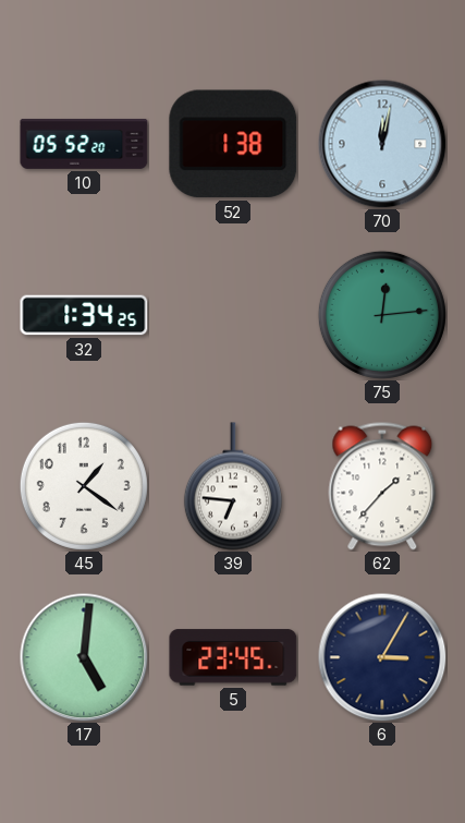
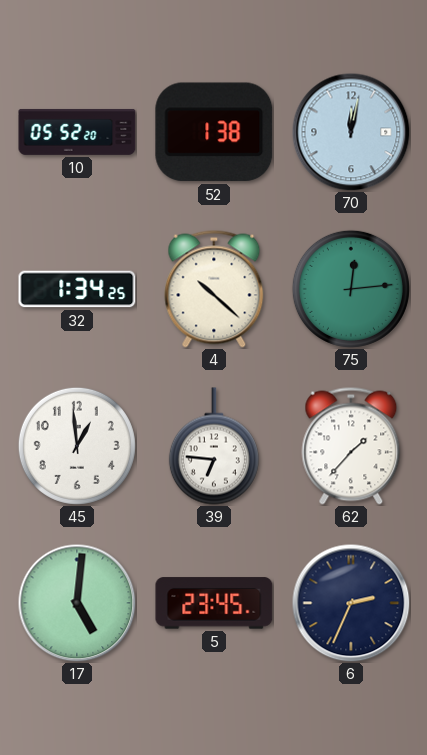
4: none -> 10:22 (214, 289)
45: 1:21 -> 12:59 (77, 446)
6: 3:05 -> 2:34 (351, 603)
